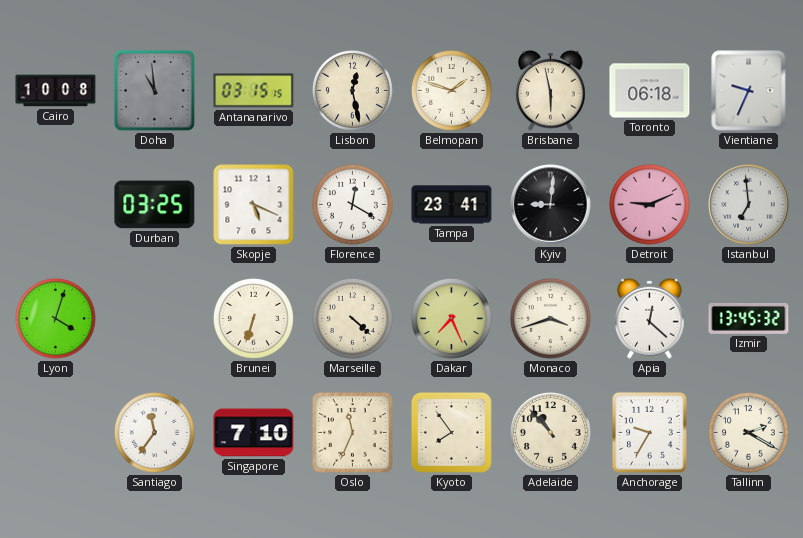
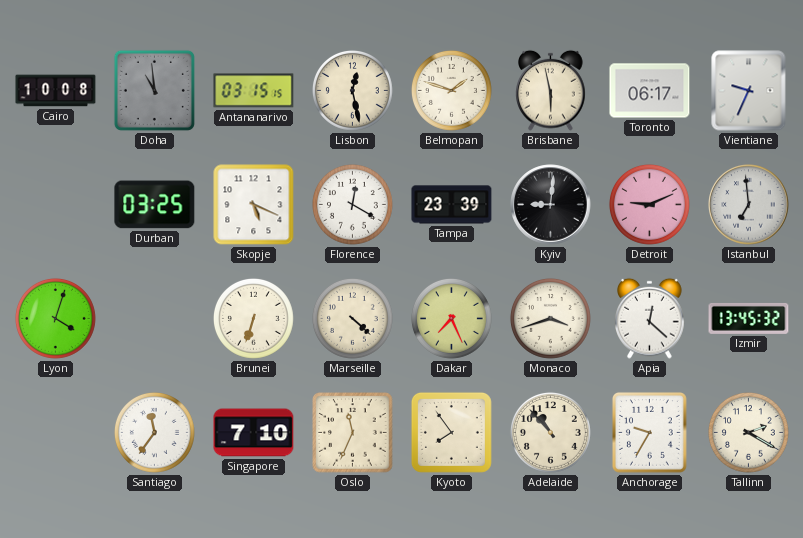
Toronto: 06:18 -> 06:17 (650, 91)
Tampa: 23:41 -> 23:39 (452, 205)
